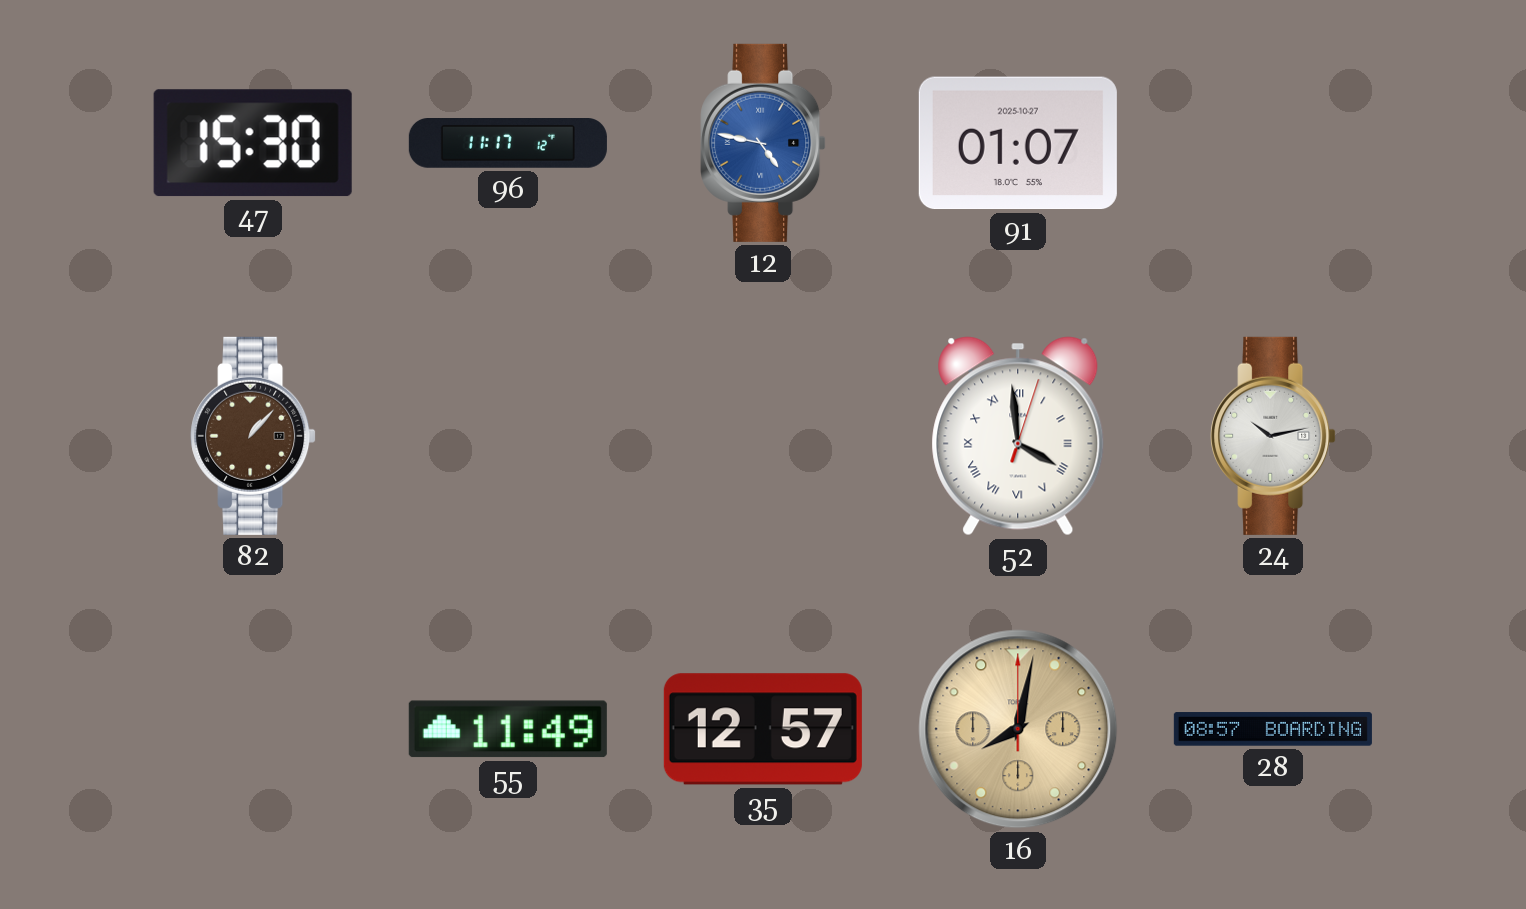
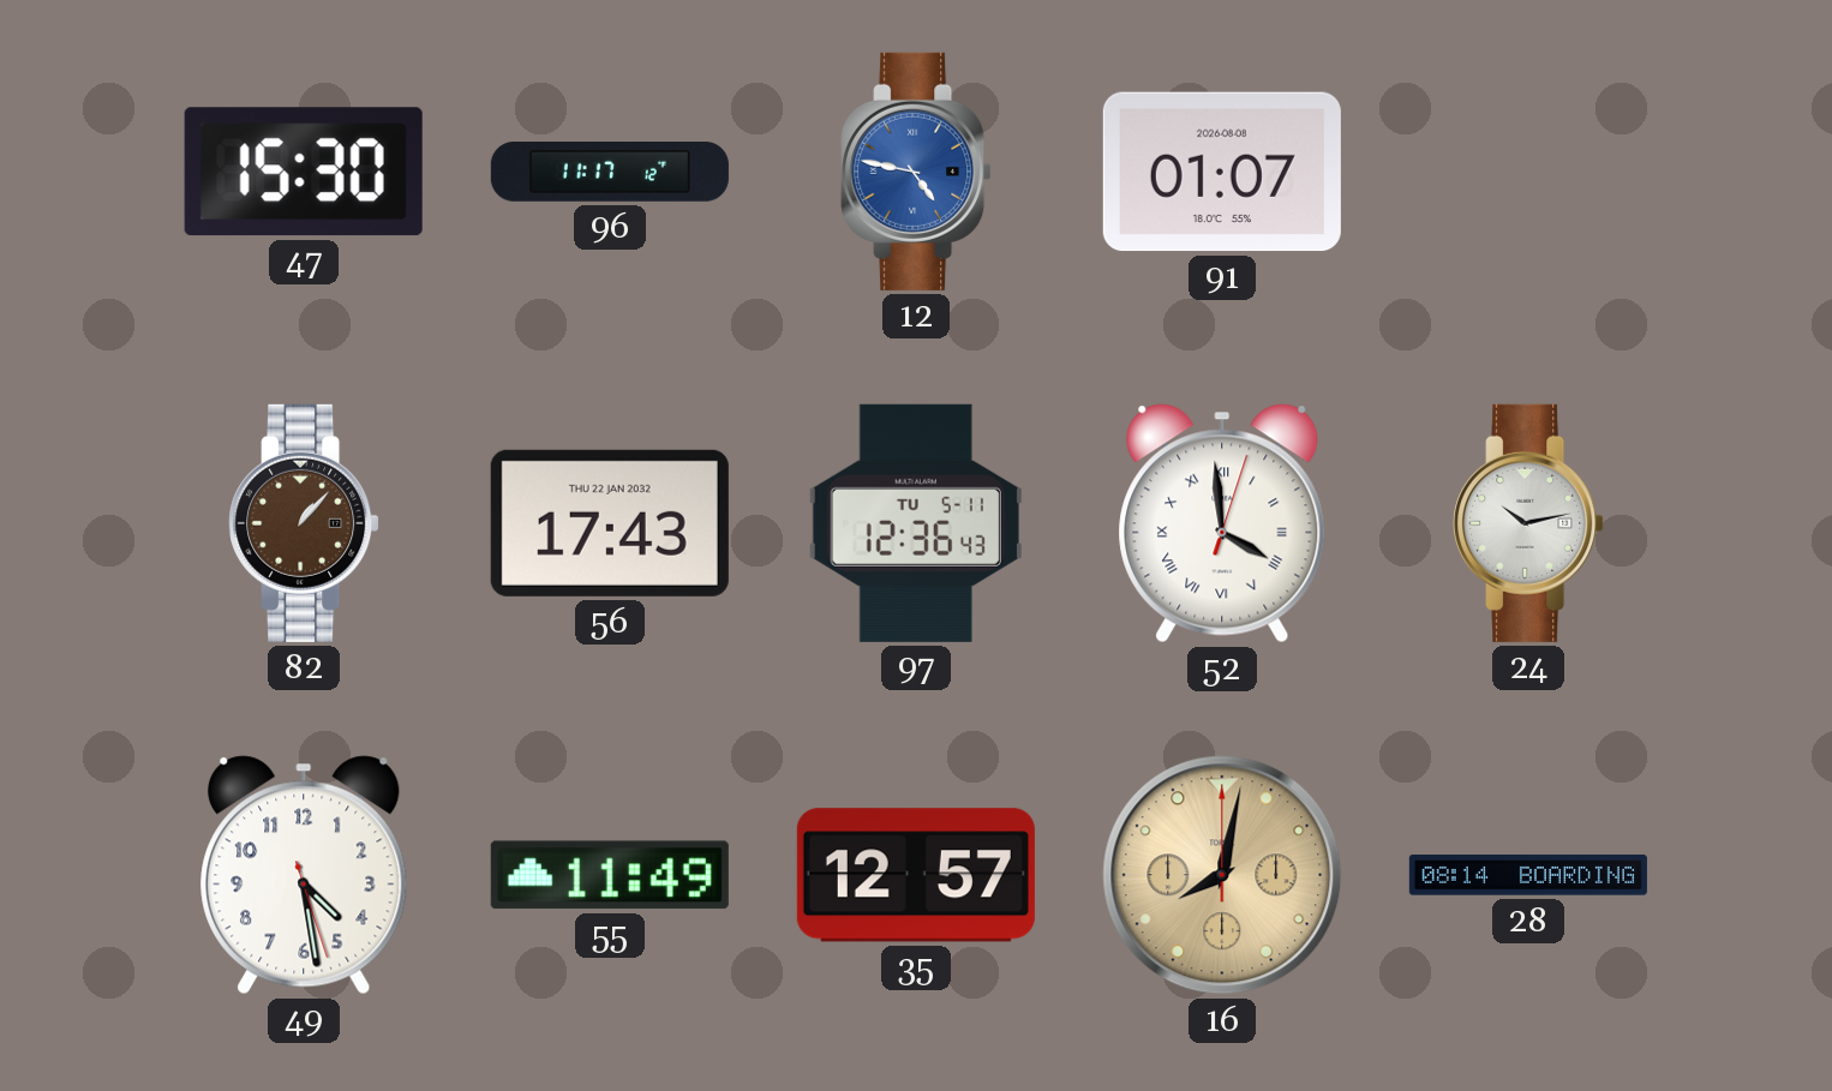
91 date: 2025-10-27 -> 2026-08-08 (1222, 172)
56: none -> 17:43 (610, 523)
97: none -> 12:36 (916, 523)
49: none -> 4:28 (304, 875)
28: 08:57 -> 08:14 (1528, 875)
